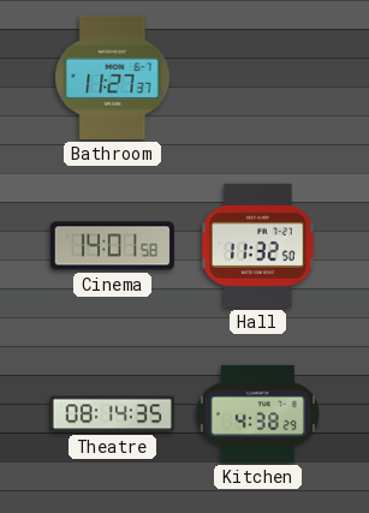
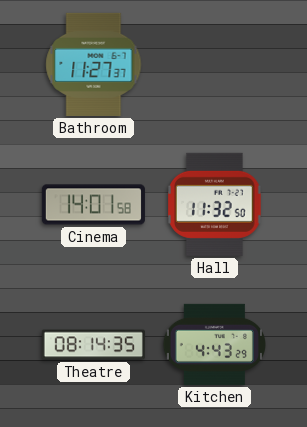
Kitchen: 4:38 -> 4:43 (214, 344)
